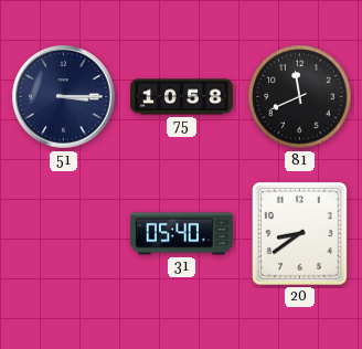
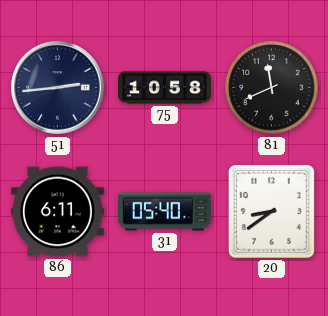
51: 3:15 -> 2:44 (58, 88)
86: none -> 6:11 (58, 212)
